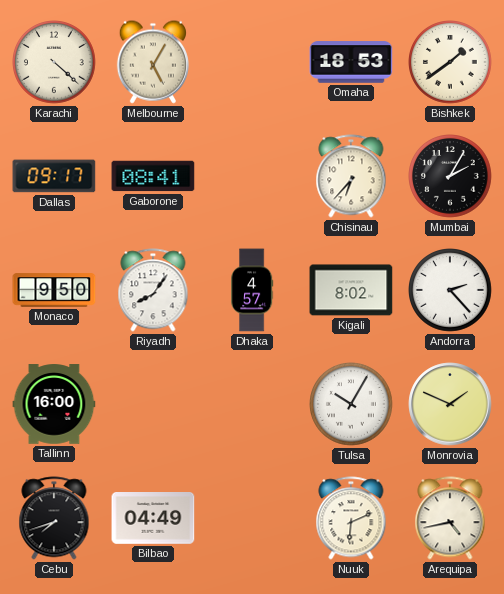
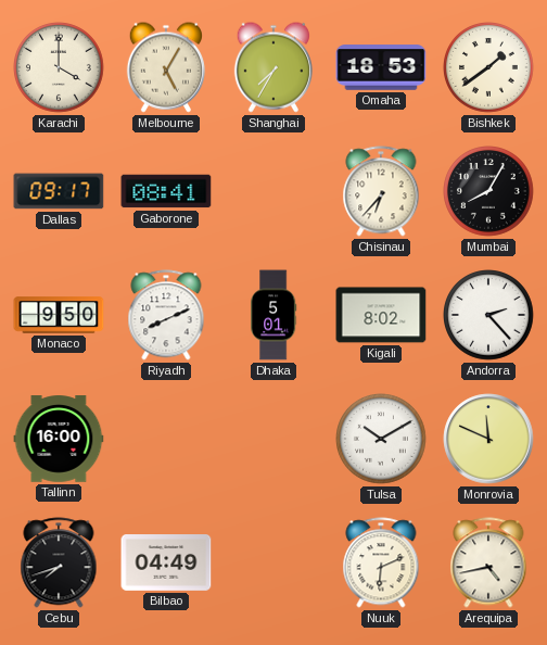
Karachi: 4:22 -> 4:00 (60, 68)
Shanghai: none -> 7:35 (273, 67)
Mumbai: 2:05 -> 8:05 (489, 192)
Riyadh: 8:06 -> 8:11 (166, 315)
Dhaka: 4:57 -> 5:01 (275, 315)
Tulsa: 10:05 -> 10:10 (382, 440)
Monrovia: 1:49 -> 11:49 (488, 439)
